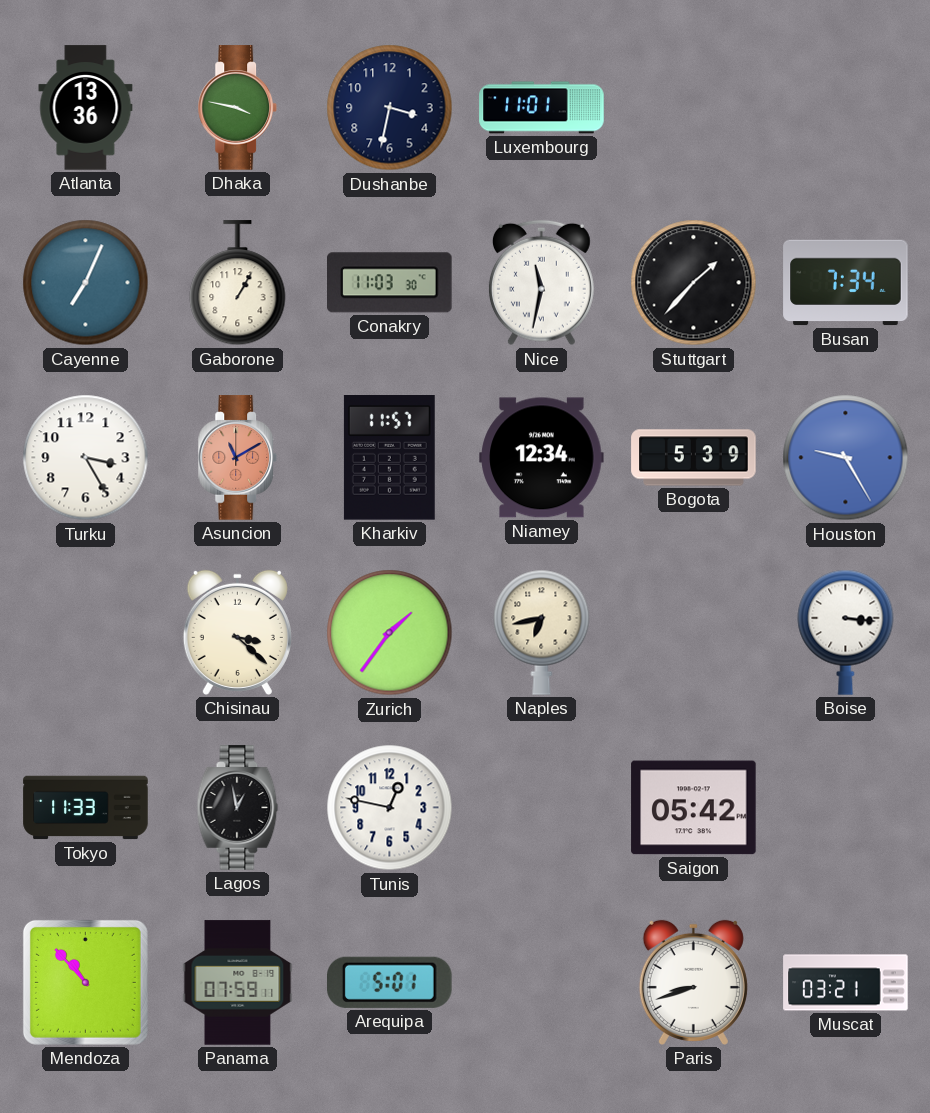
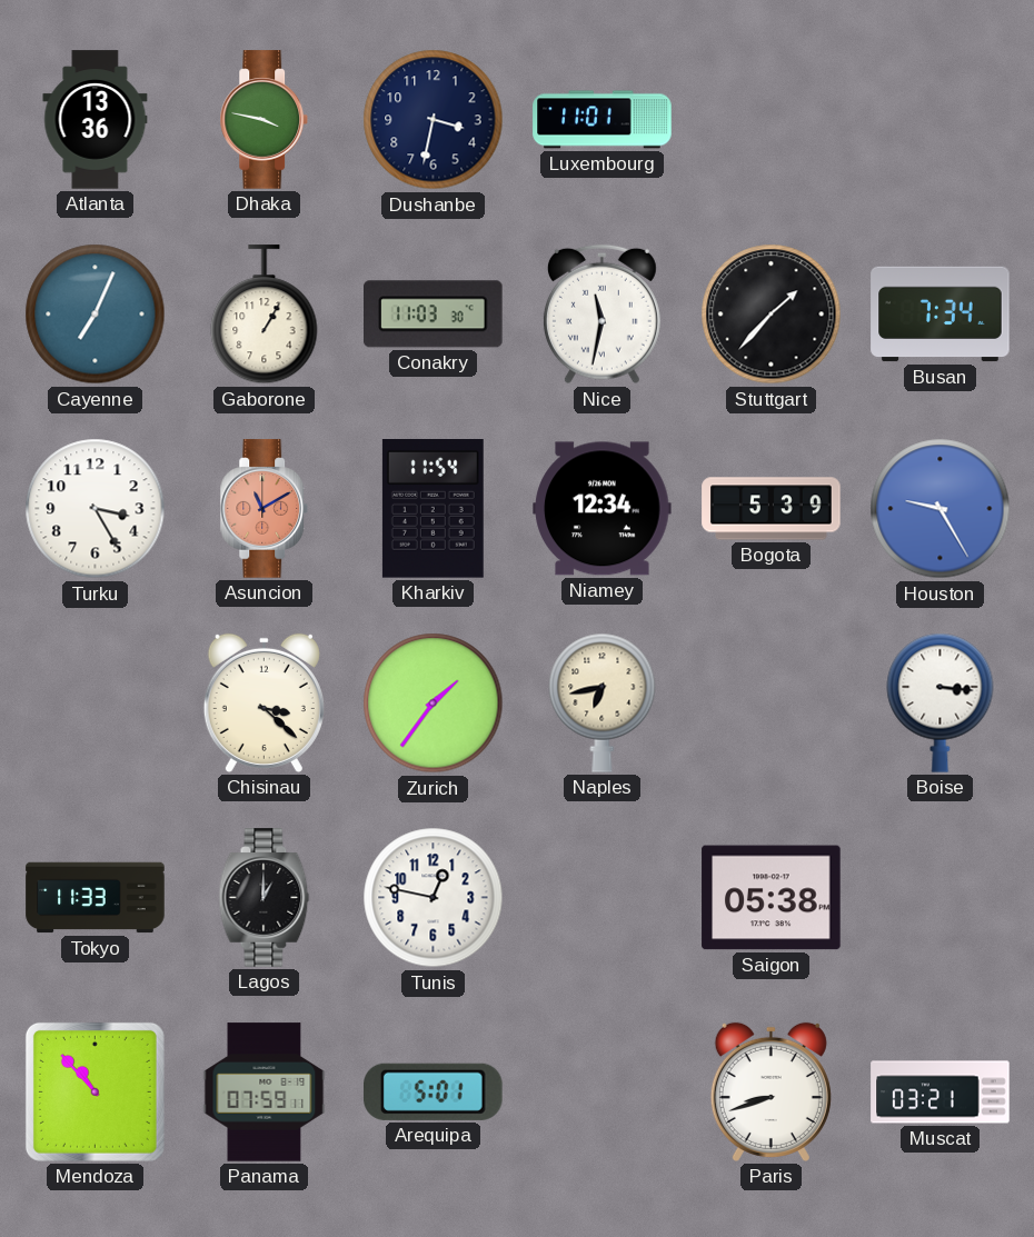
Kharkiv: 11:57 -> 11:54 (433, 509)
Lagos: 12:58 -> 1:00 (265, 898)
Saigon: 05:42 -> 05:38 (772, 898)
